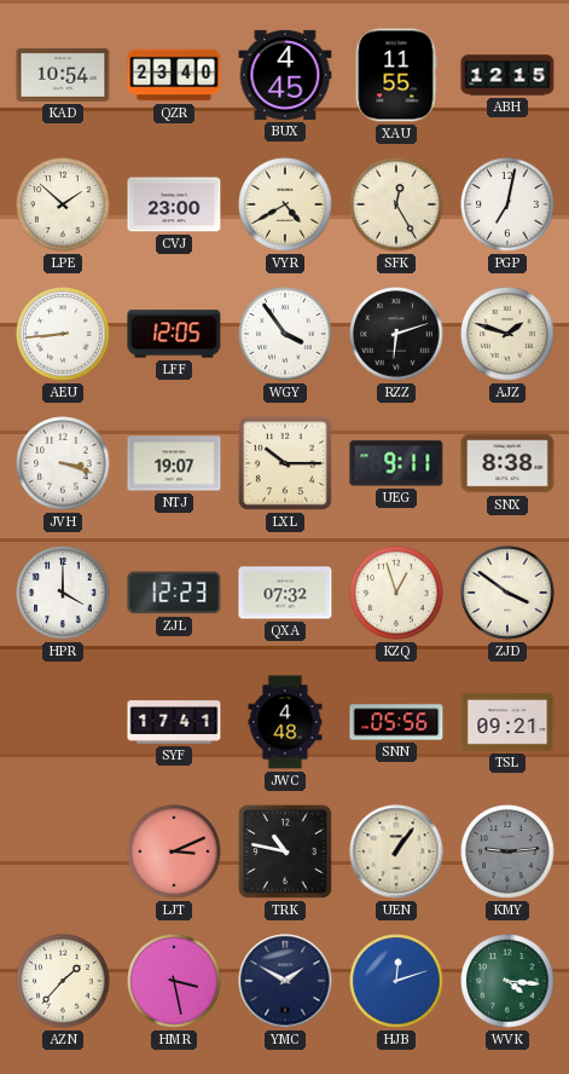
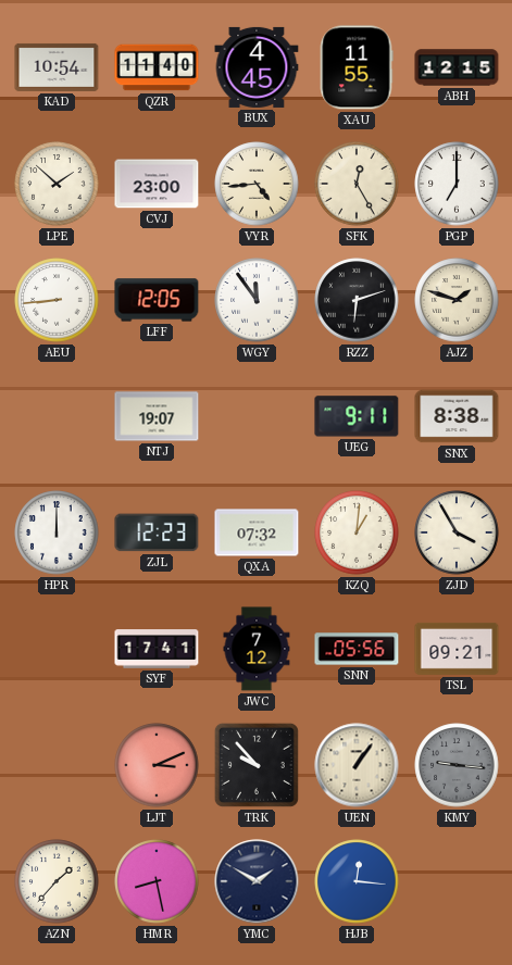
QZR: 23:40 -> 11:40 (157, 67)
VYR: 4:40 -> 4:44 (257, 184)
PGP: 7:02 -> 7:00 (457, 184)
WGY: 3:54 -> 11:54 (257, 300)
JVH: 3:18 -> none (63, 463)
LXL: 10:15 -> none (285, 463)
HPR: 4:00 -> 12:00 (57, 532)
KZQ: 12:57 -> 1:01 (357, 532)
ZJD: 3:51 -> 3:55 (457, 532)
JWC: 4:48 -> 7:12 (257, 649)
TRK: 10:47 -> 9:53 (257, 765)
KMY: 9:14 -> 9:16 (457, 765)
HMR: 3:28 -> 8:28 (157, 881)
HJB: 12:12 -> 12:16 (357, 881)
WVK: 4:16 -> none (507, 981)
